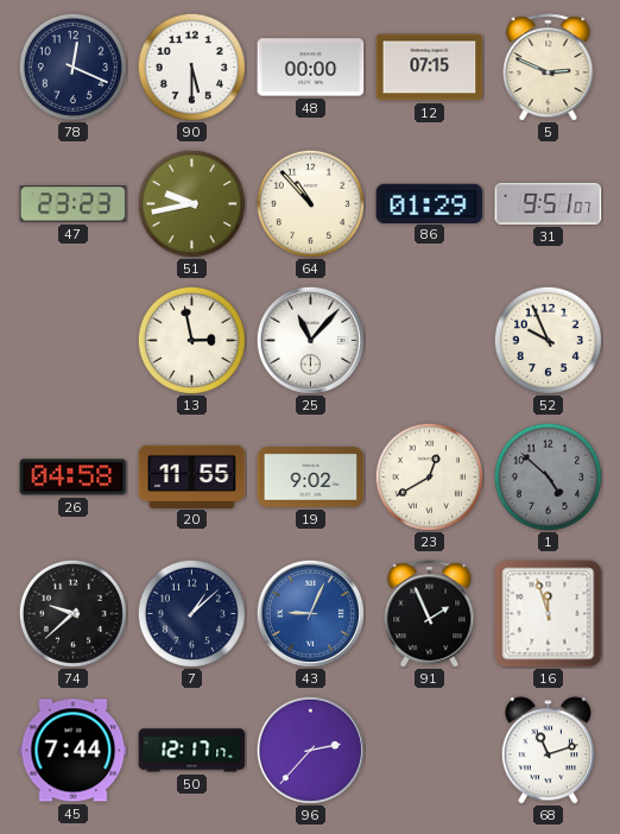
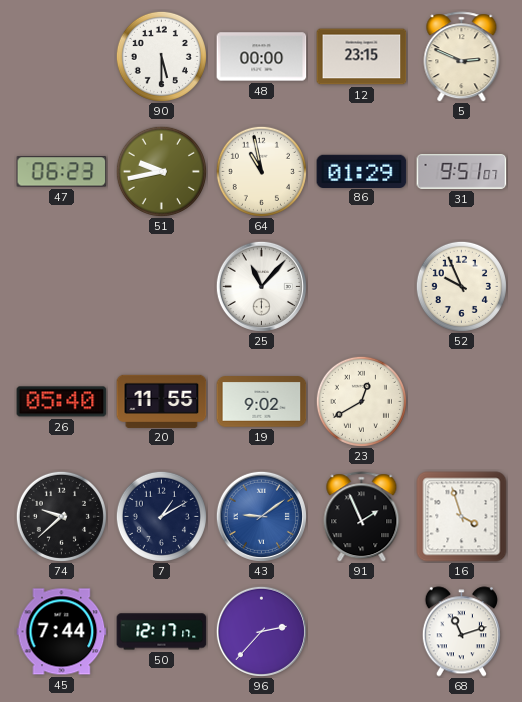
78: 12:19 -> none (72, 67)
12: 07:15 -> 23:15 (362, 57)
47: 23:23 -> 06:23 (62, 172)
64: 10:53 -> 10:58 (261, 171)
13: 2:58 -> none (191, 340)
26: 04:58 -> 05:40 (62, 402)
1: 4:52 -> none (548, 476)
7: 1:08 -> 1:10 (161, 516)
43: 9:04 -> 9:09 (261, 516)
16: 11:57 -> 3:57 (462, 517)
